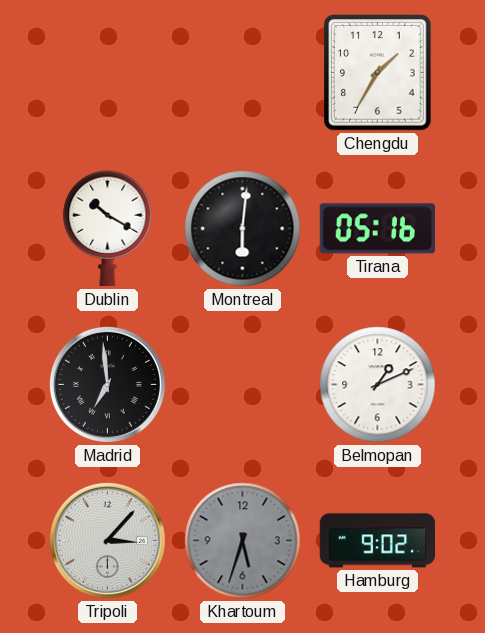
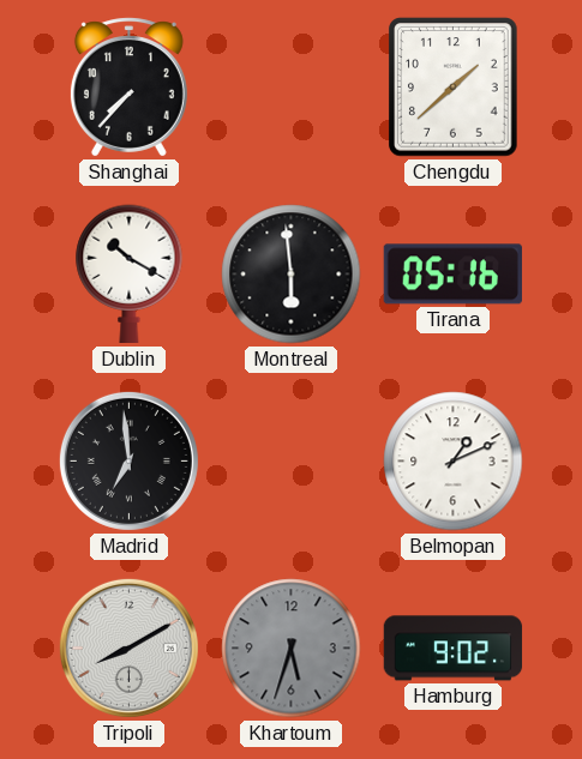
Shanghai: none -> 7:37 (128, 88)
Chengdu: 1:35 -> 1:38 (454, 88)
Montreal: 6:01 -> 5:59 (292, 275)
Tripoli: 3:07 -> 8:10 (128, 647)
